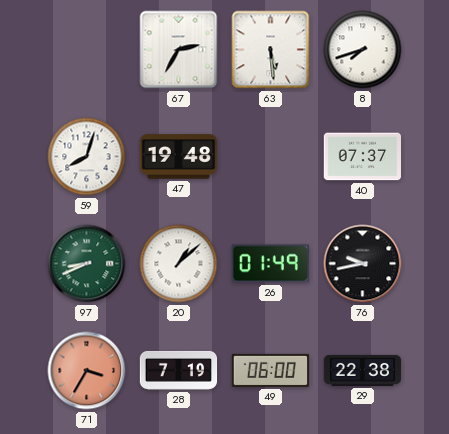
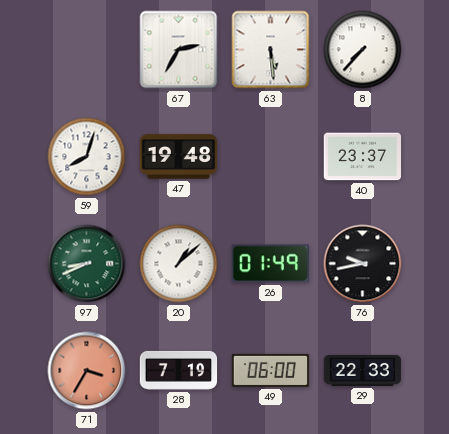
8: 7:42 -> 7:37 (363, 50)
40: 07:37 -> 23:37 (363, 157)
29: 22:38 -> 22:33 (363, 370)
